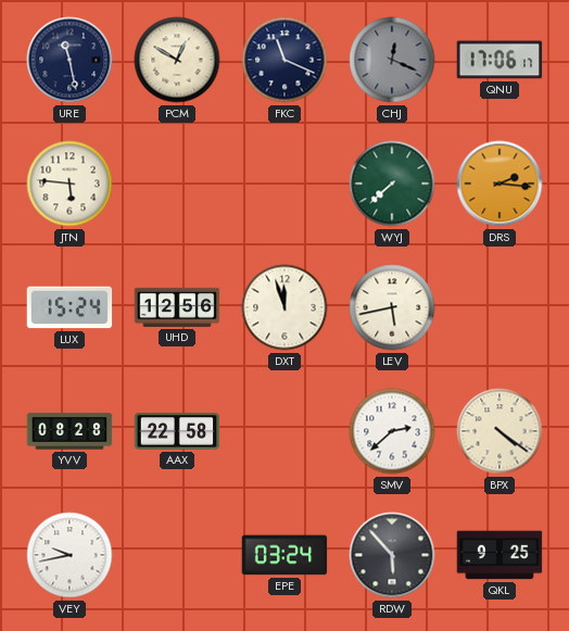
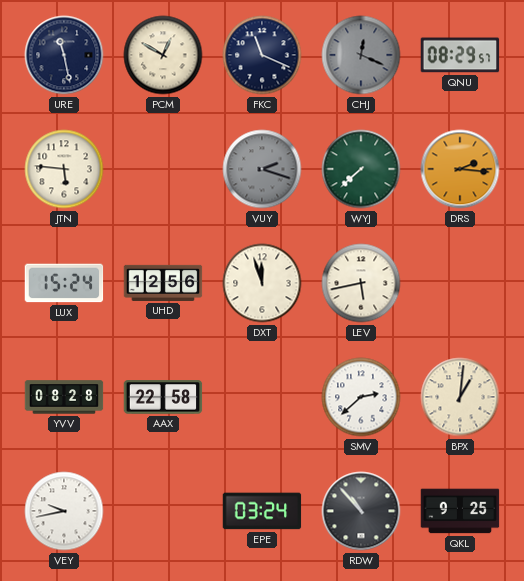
QNU: 17:06 -> 08:29 (460, 55)
VUY: none -> 2:18 (262, 169)
BPX: 4:21 -> 1:01 (460, 397)
RDW: 5:53 -> 10:53 (361, 511)
